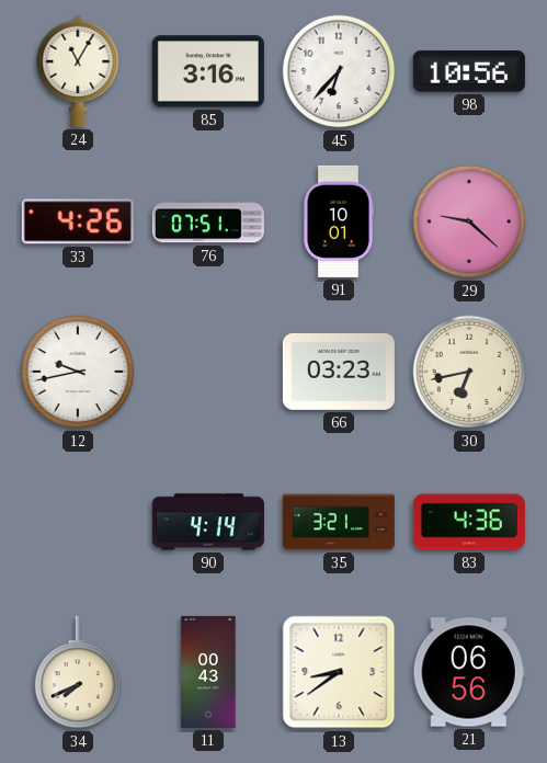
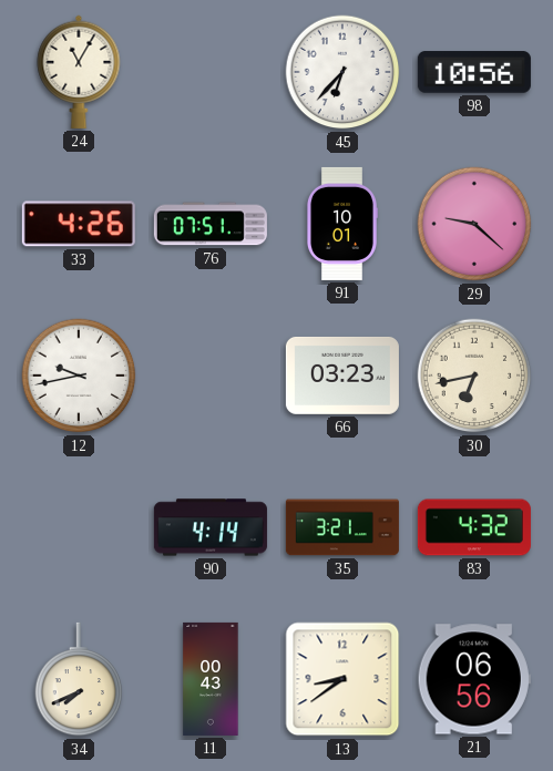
85: 3:16 -> none (208, 71)
83: 4:36 -> 4:32 (474, 527)
